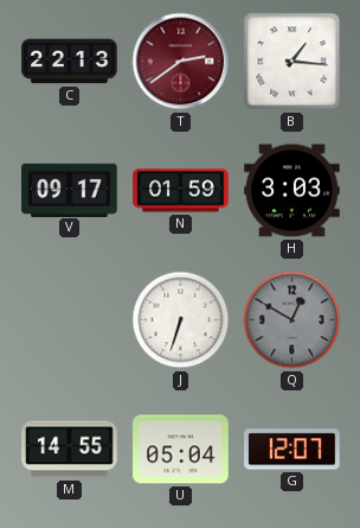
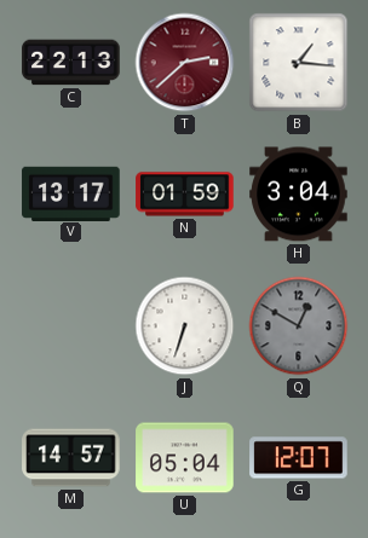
T: 2:39 -> 2:38 (185, 63)
V: 09:17 -> 13:17 (71, 193)
H: 3:03 -> 3:04 (299, 195)
M: 14:55 -> 14:57 (71, 458)
